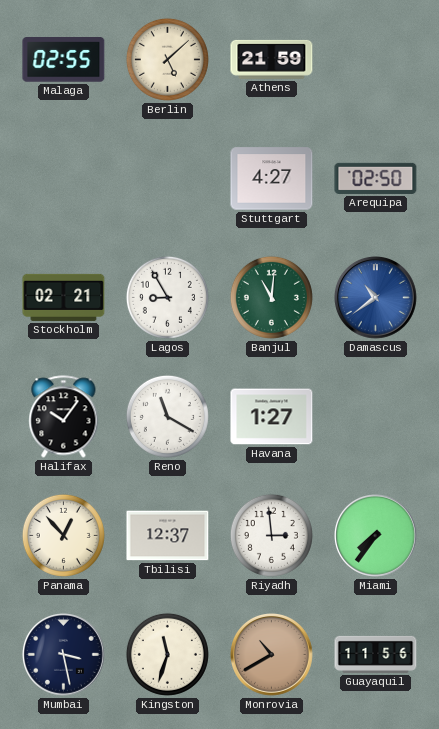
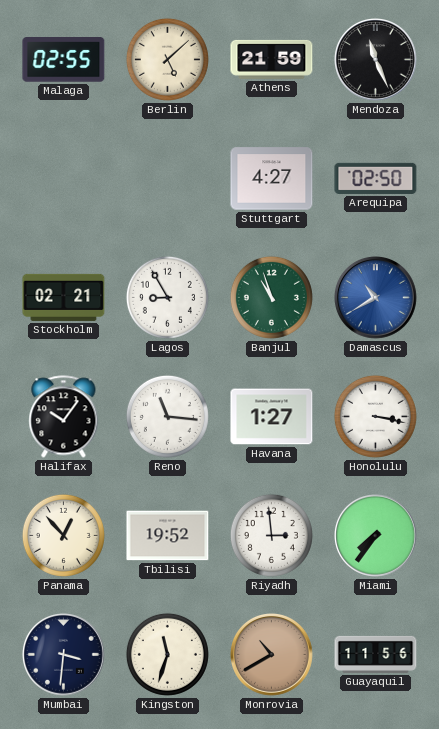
Mendoza: none -> 11:26 (376, 60)
Banjul: 11:01 -> 10:57 (271, 297)
Damascus: 10:39 -> 10:40 (376, 298)
Reno: 11:20 -> 11:16 (167, 416)
Honolulu: none -> 3:17 (375, 416)
Tbilisi: 12:37 -> 19:52 (168, 536)
Mumbai: 3:28 -> 3:31 (64, 655)
